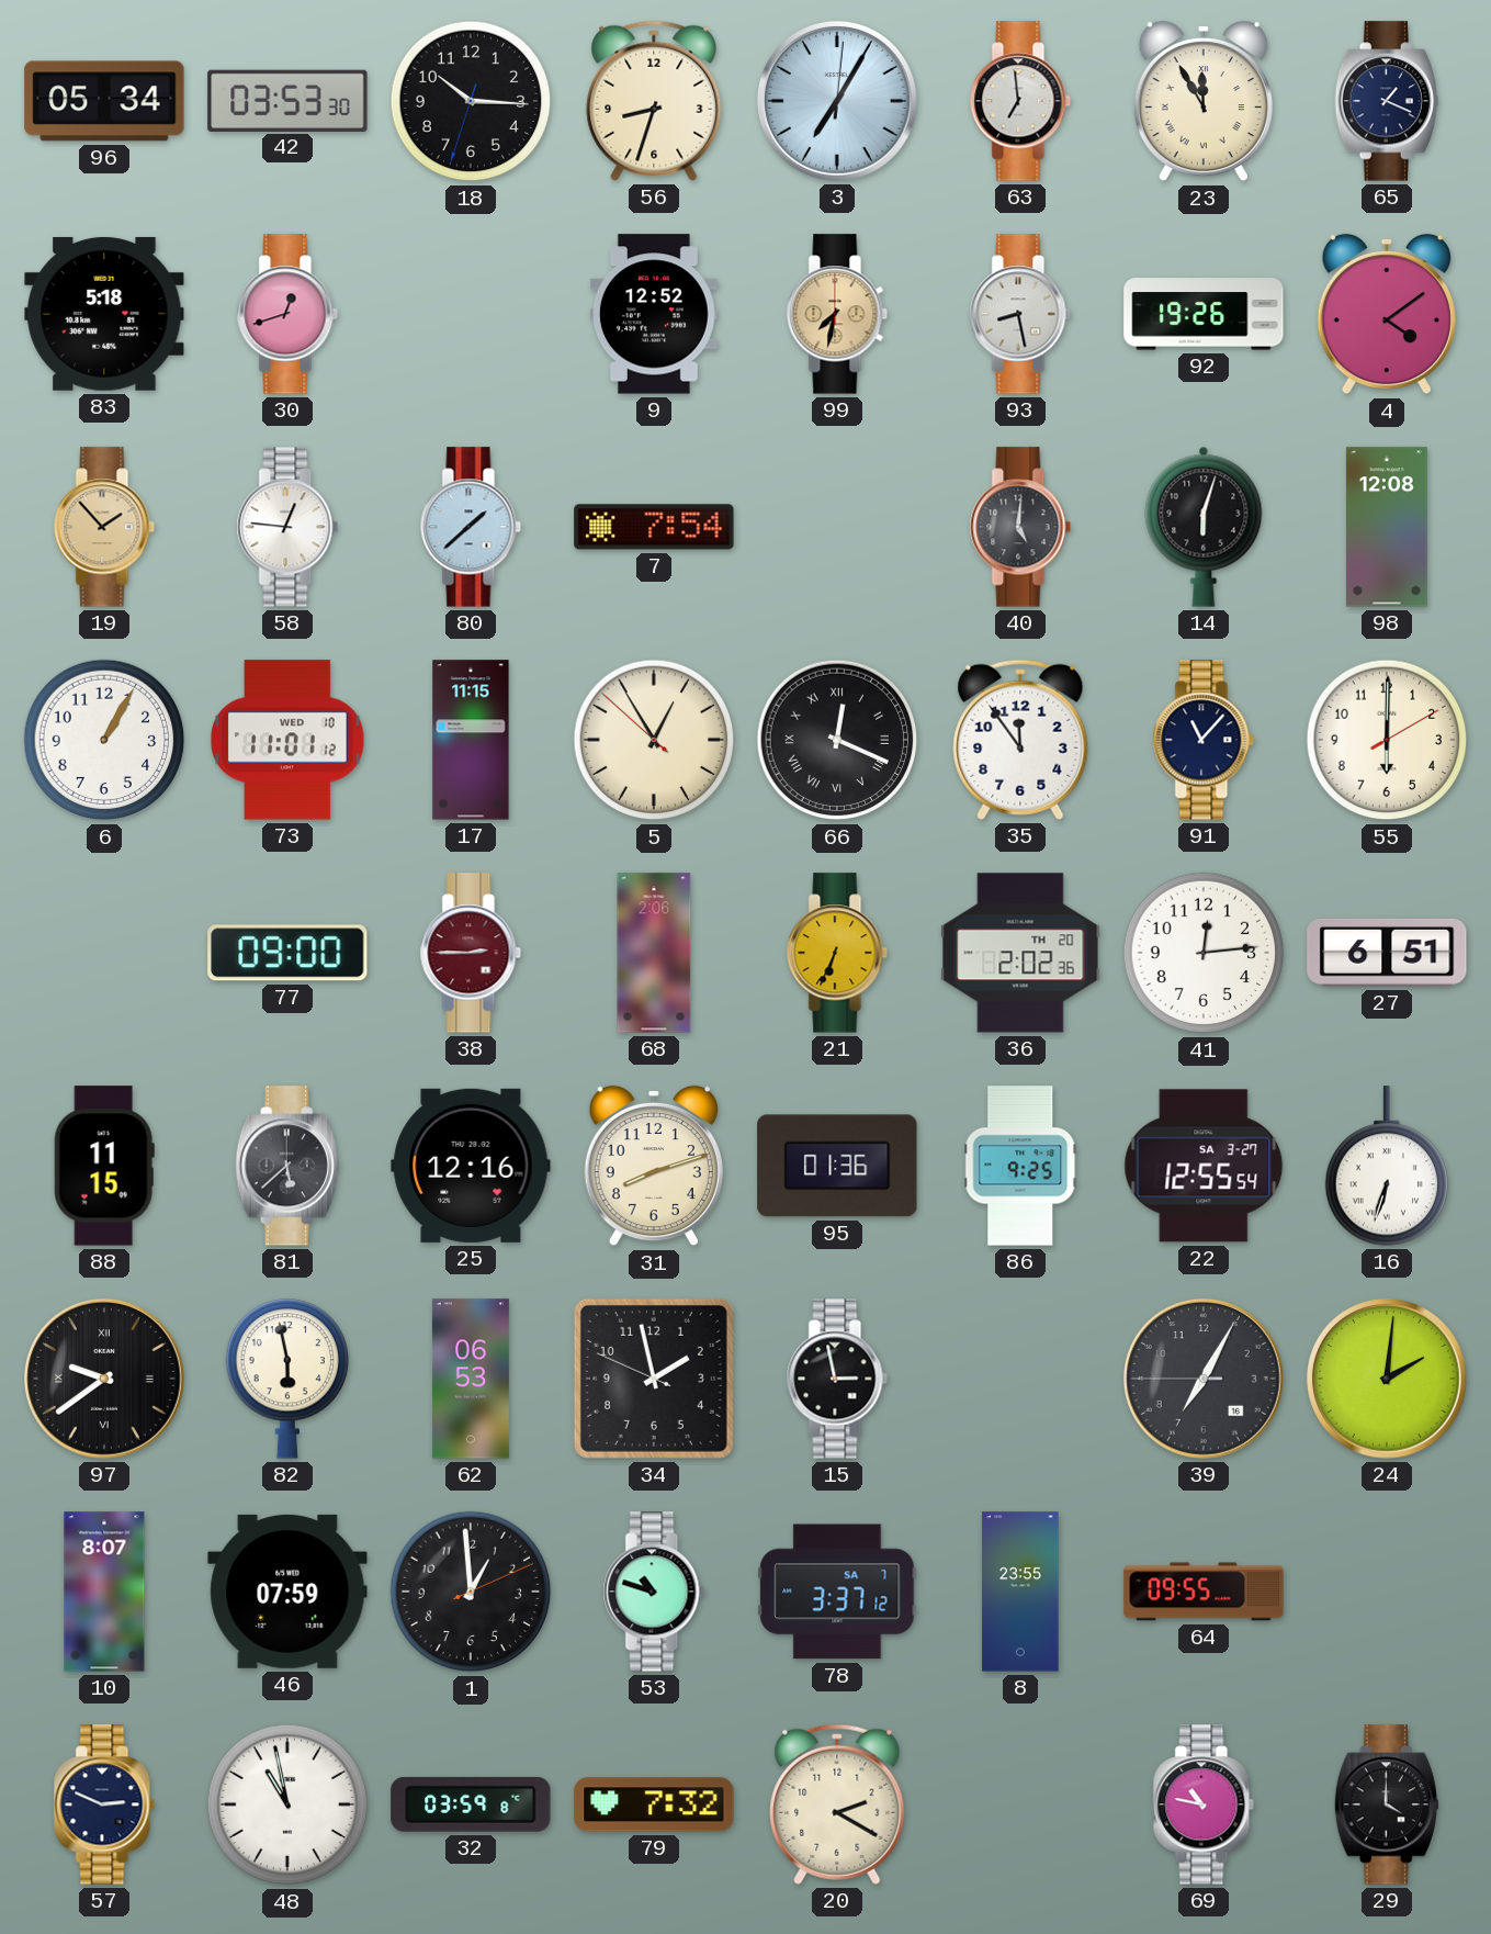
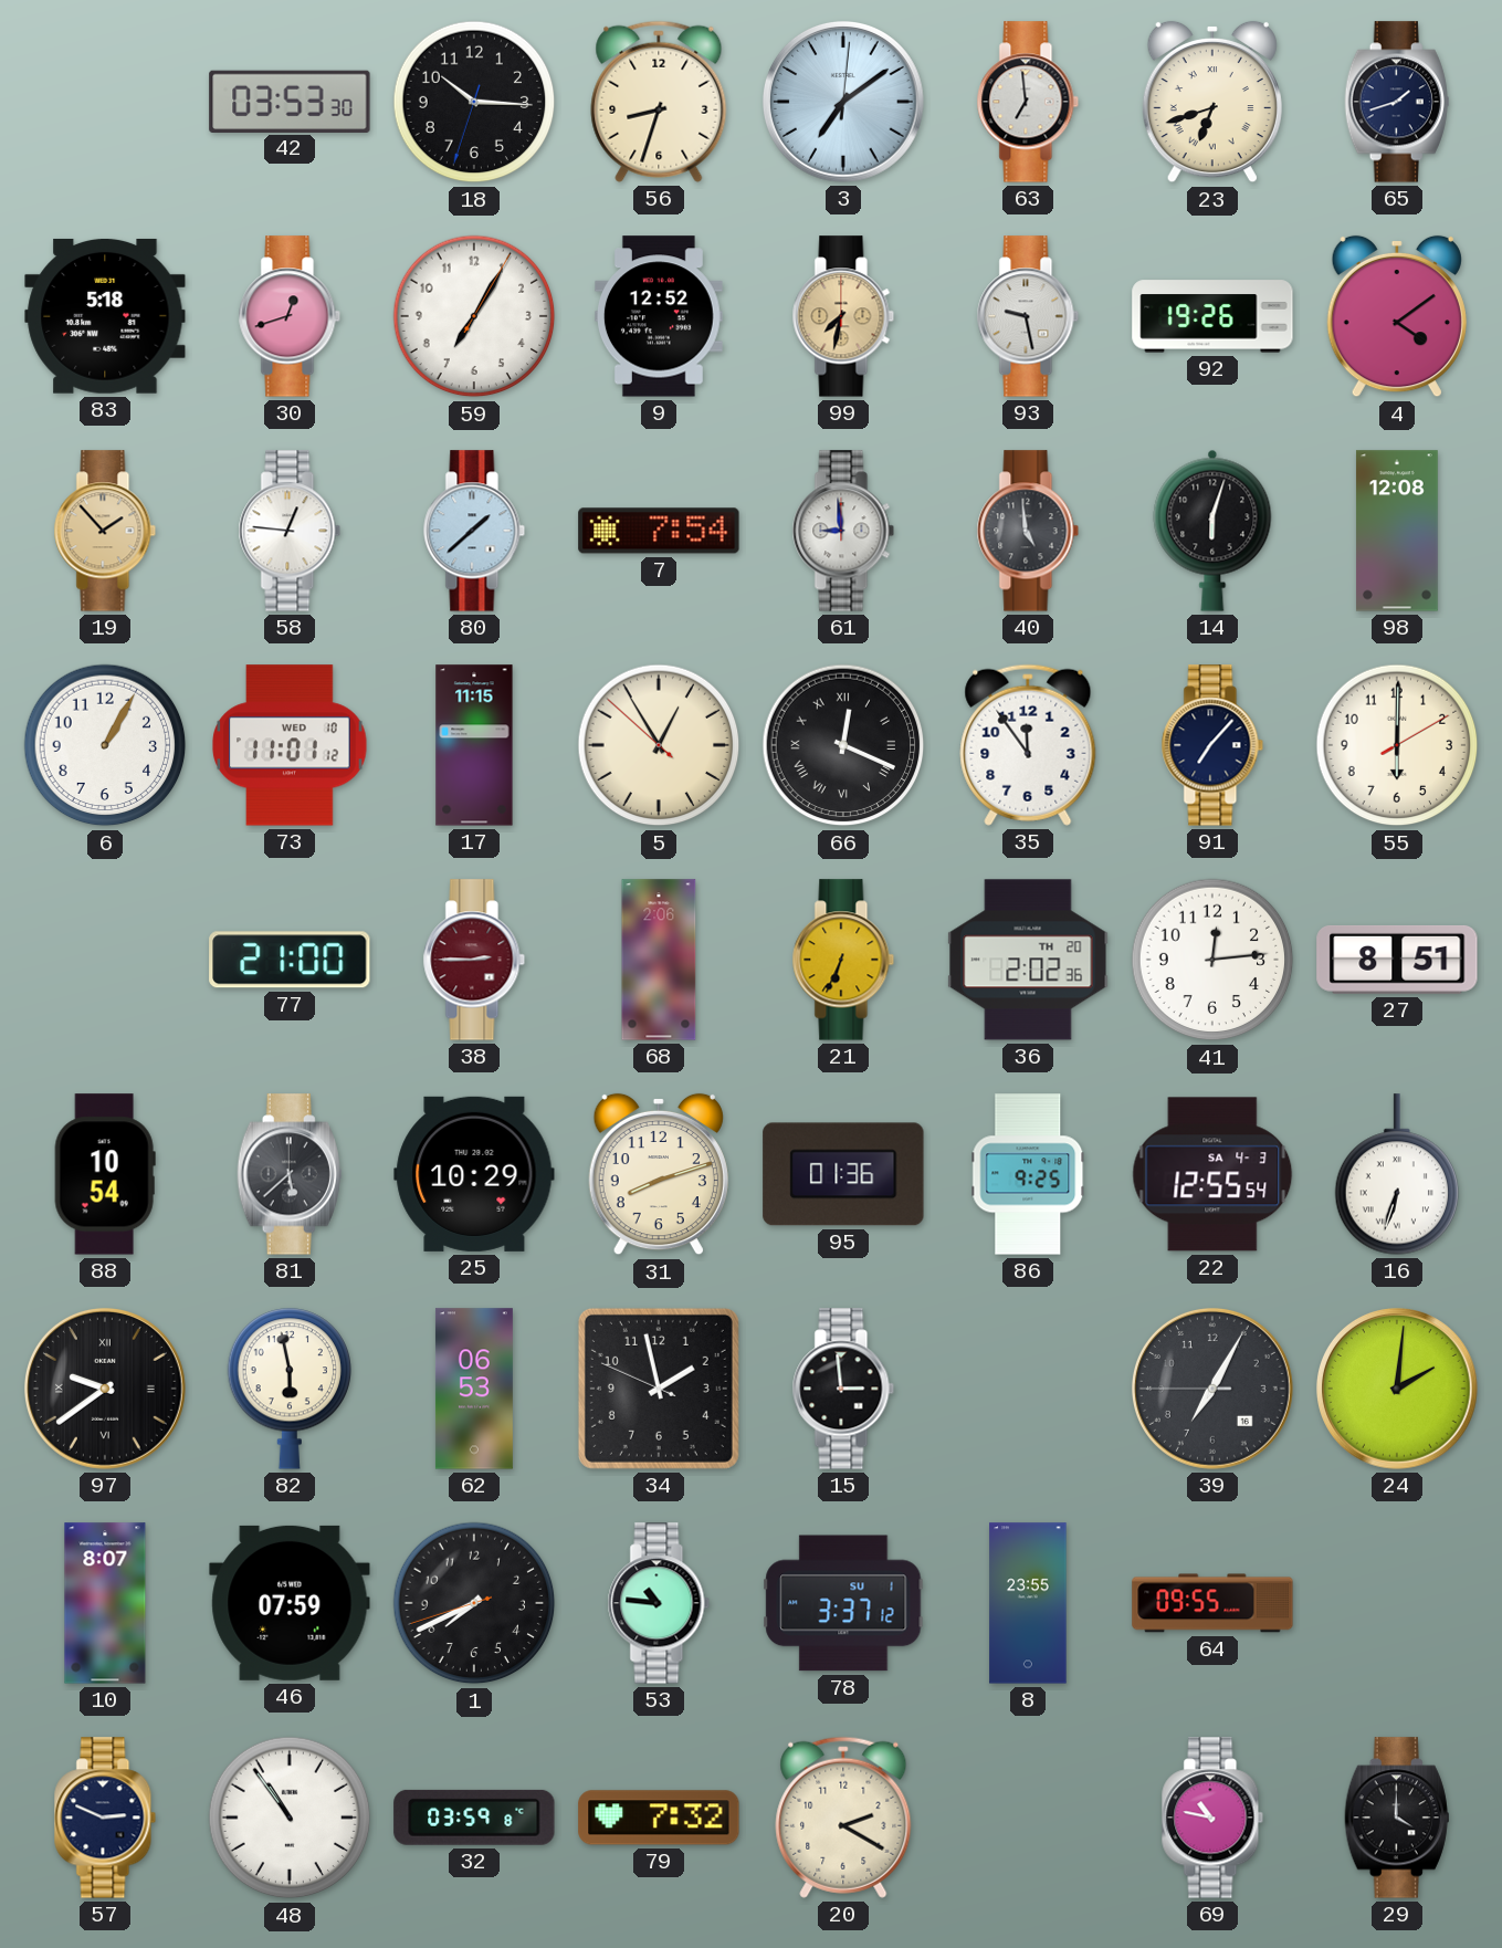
96: 05:34 -> none (104, 101)
3: 7:05 -> 7:09 (843, 102)
23: 11:55 -> 6:42 (1212, 102)
65: 1:19 -> 1:42 (1397, 102)
59: none -> 7:05 (474, 316)
93: 8:28 -> 9:28 (1028, 316)
61: none -> 8:59 (843, 531)
40: 5:01 -> 4:59 (1028, 531)
91: 11:07 -> 7:07 (1212, 745)
77: 09:00 -> 21:00 (290, 960)
27: 6:51 -> 8:51 (1397, 960)
88: 11:15 -> 10:54 (105, 1174)
25: 12:16 -> 10:29 (474, 1174)
22 date: SA 3-27 -> SA 4-3 (1212, 1174)
15: 2:58 -> 2:59 (843, 1389)
1: 12:59 -> 7:40 (474, 1603)
53: 10:48 -> 10:46 (659, 1603)
78 date: SA 7 -> SU 1 (843, 1603)
48: 10:58 -> 10:54 (290, 1818)
